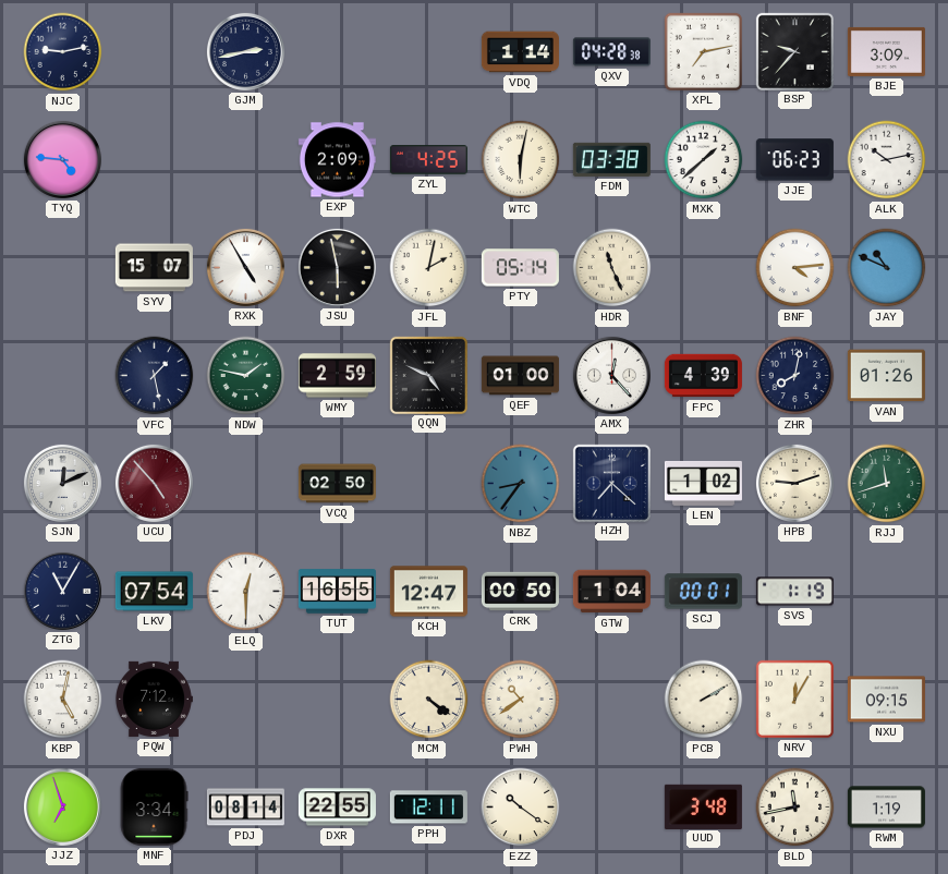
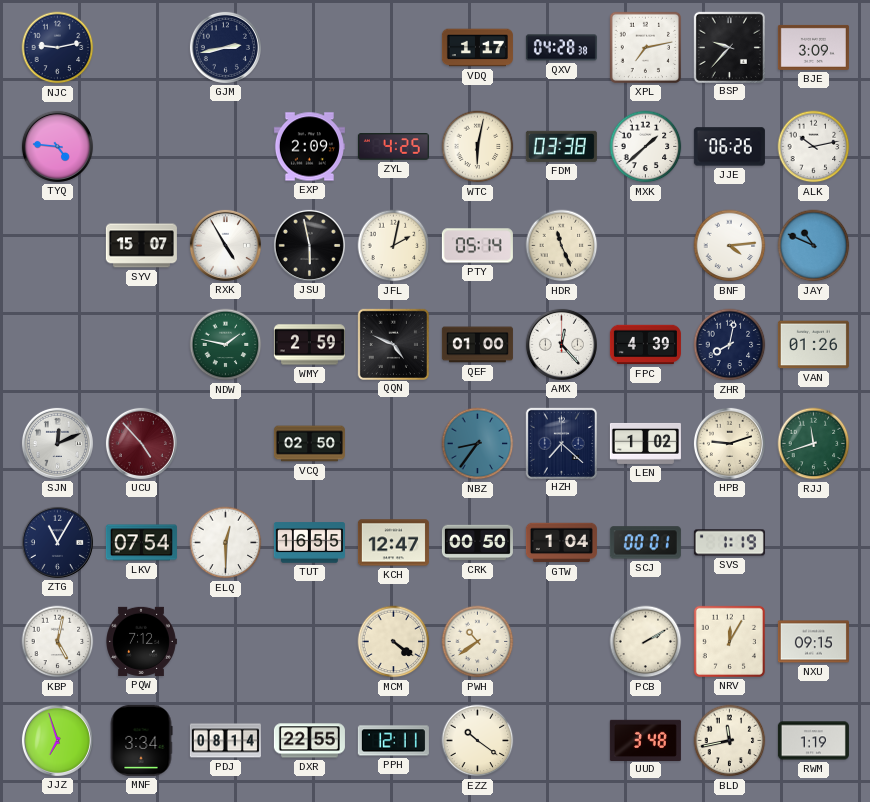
VDQ: 1:14 -> 1:17 (477, 48)
JJE: 06:23 -> 06:26 (729, 147)
VFC: 1:28 -> none (155, 376)
